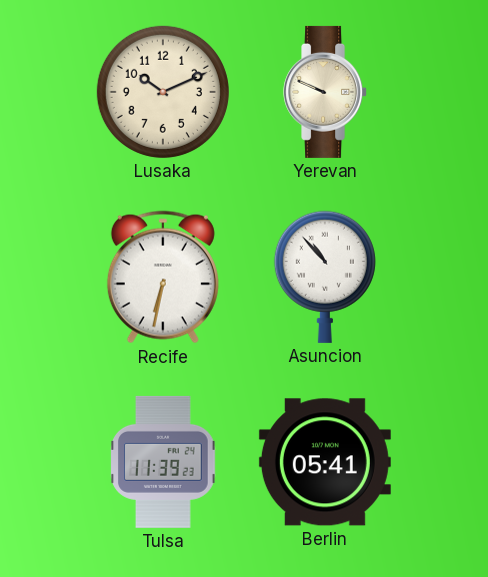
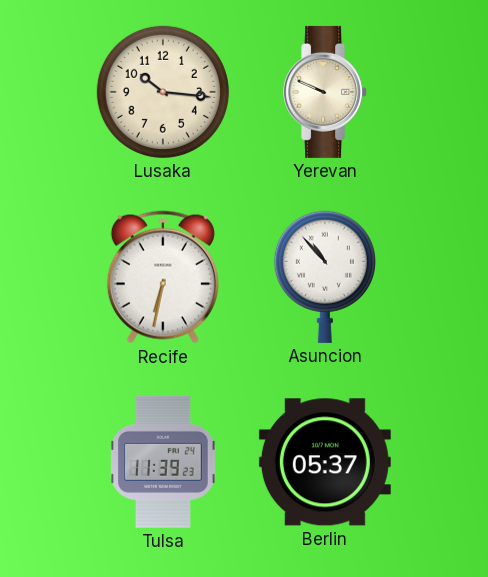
Lusaka: 10:11 -> 10:16 (163, 92)
Berlin: 05:41 -> 05:37 (325, 462)
